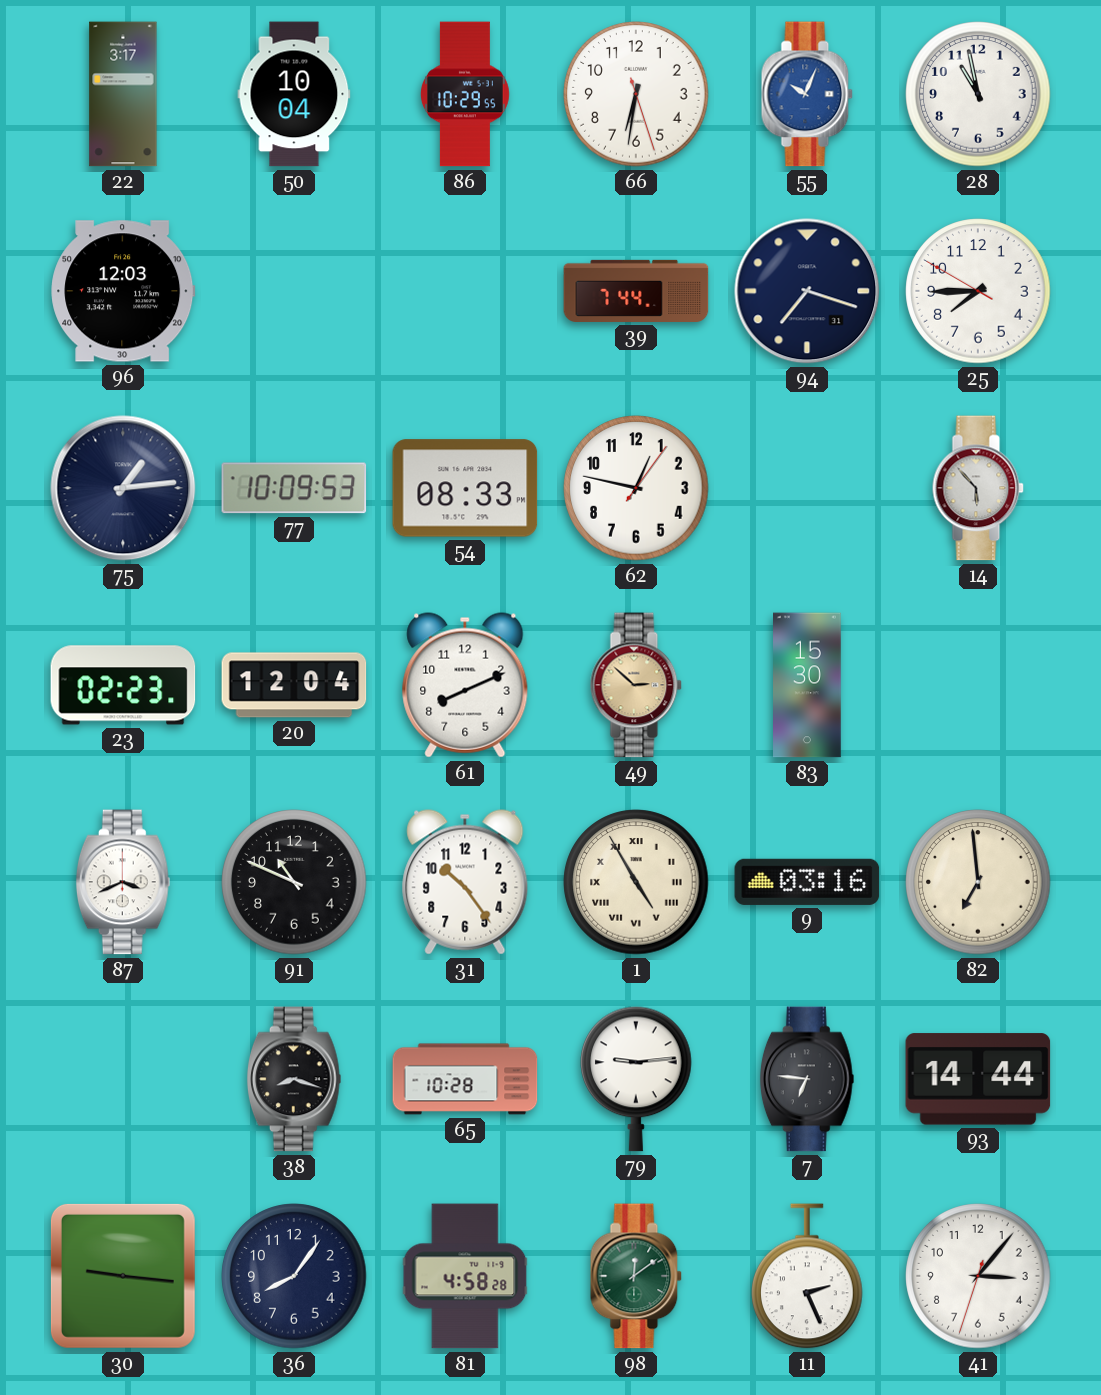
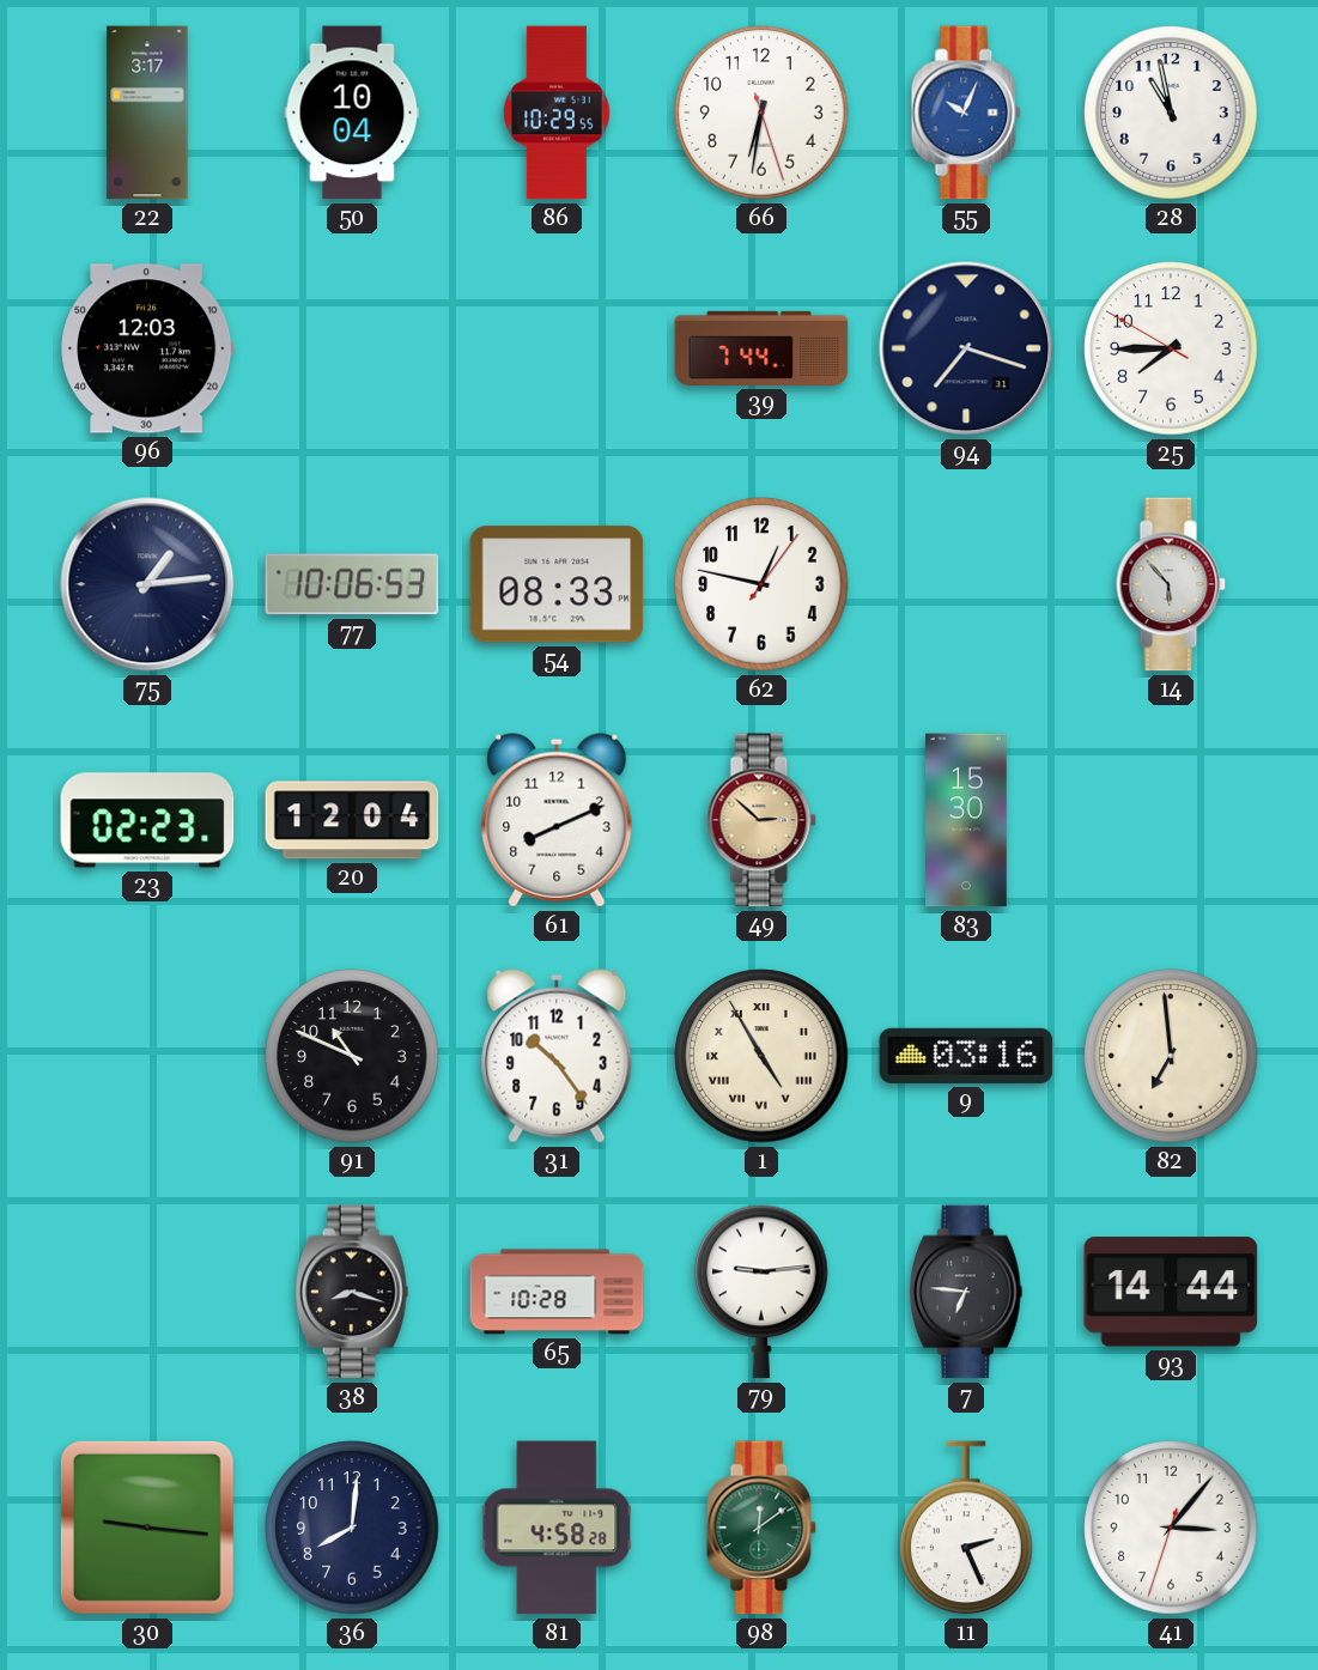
77: 10:09 -> 10:06 (352, 584)
87: 3:41 -> none (123, 882)
36: 8:06 -> 8:01 (352, 1528)
